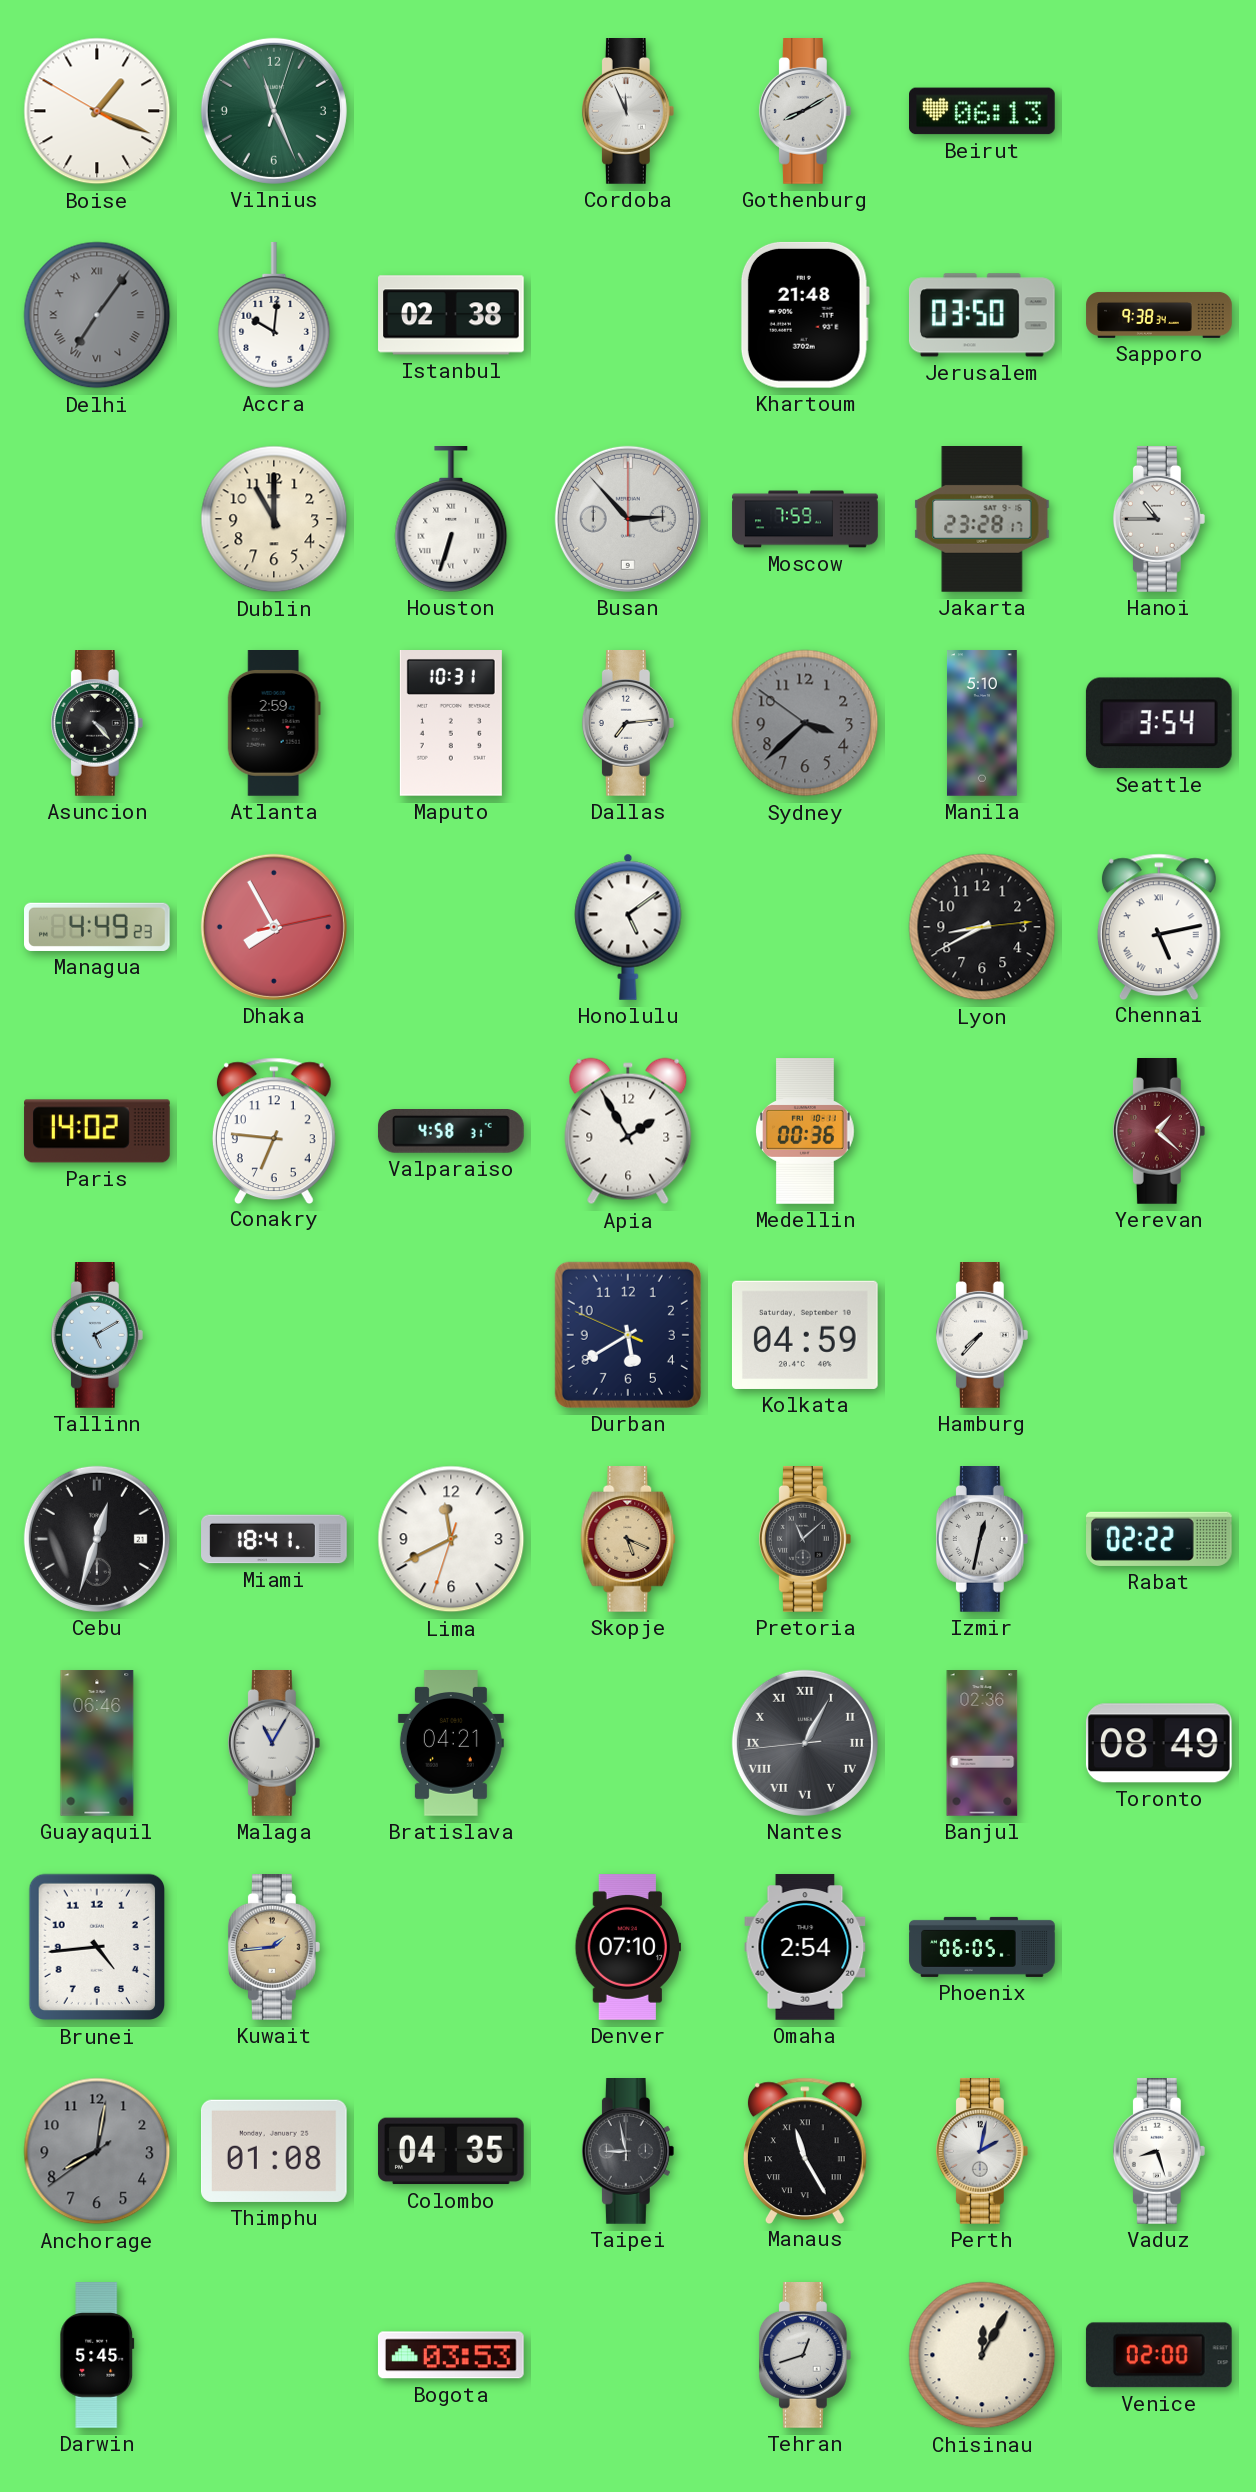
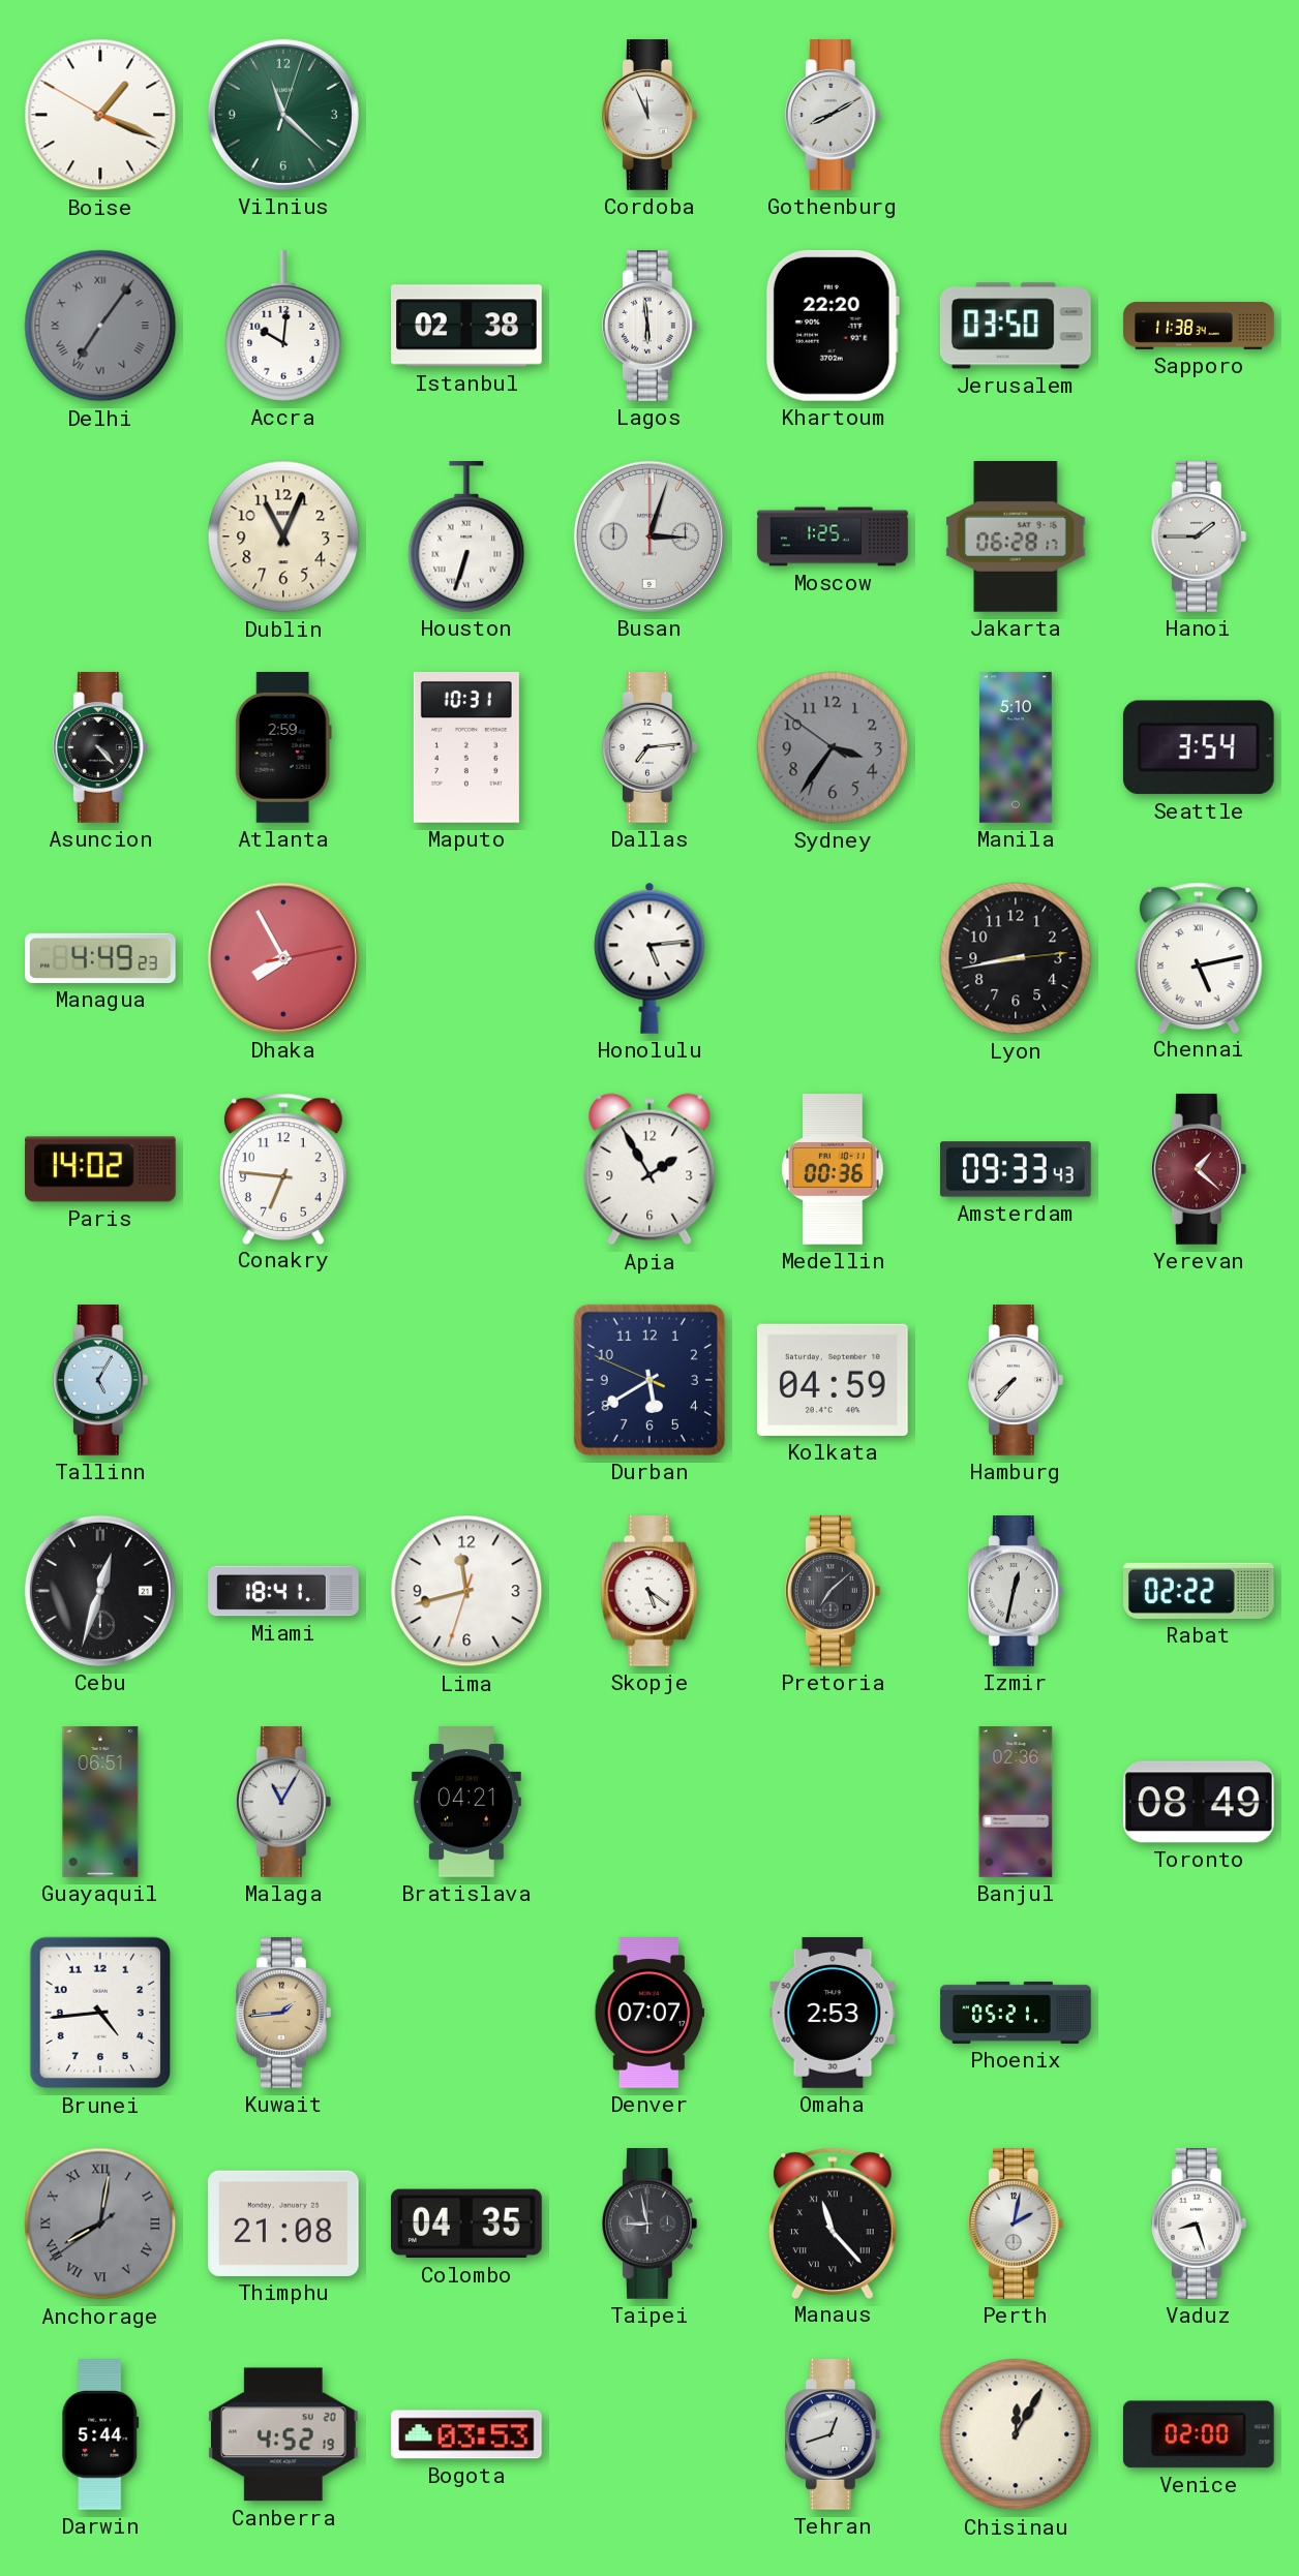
Vilnius: 11:26 -> 11:22 (283, 115)
Beirut: 06:13 -> none (983, 111)
Lagos: none -> 5:59 (649, 327)
Khartoum: 21:48 -> 22:20 (833, 326)
Sapporo: 9:38 -> 11:38 (1199, 326)
Dublin: 11:00 -> 11:04 (283, 536)
Busan: 2:53 -> 3:03 (649, 536)
Moscow: 7:59 -> 1:25 (833, 536)
Jakarta: 23:28 -> 06:28 (1016, 538)
Hanoi: 10:45 -> 1:45 (1199, 538)
Sydney: 3:37 -> 3:35 (833, 747)
Honolulu: 5:09 -> 5:14 (649, 958)
Lyon: 8:40 -> 8:43 (1016, 958)
Valparaiso: 4:58 -> none (451, 1132)
Amsterdam: none -> 09:33 (1017, 1169)
Tallinn: 5:10 -> 5:05 (100, 1381)
Lima: 11:40 -> 11:42 (466, 1591)
Skopje: 5:19 -> 5:21 (649, 1592)
Skopje dial: champagne -> white (649, 1592)
Pretoria: 11:08 -> 7:08 (833, 1592)
Guayaquil: 06:46 -> 06:51 (100, 1802)
Nantes: 1:04 -> none (805, 1743)
Denver: 07:10 -> 07:07 (649, 2013)
Omaha: 2:54 -> 2:53 (833, 2013)
Phoenix: 06:05 -> 05:21 (1016, 2013)
Anchorage numerals: Arabic -> Roman (100, 2224)
Thimphu: 01:08 -> 21:08 (283, 2224)
Manaus: 11:25 -> 11:23 (833, 2222)
Darwin: 5:45 -> 5:44 (100, 2434)
Canberra: none -> 4:52 (283, 2434)
